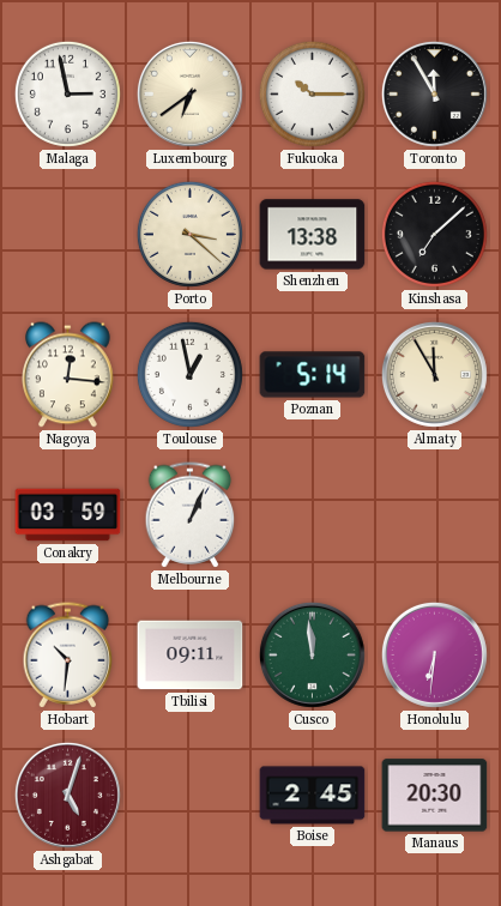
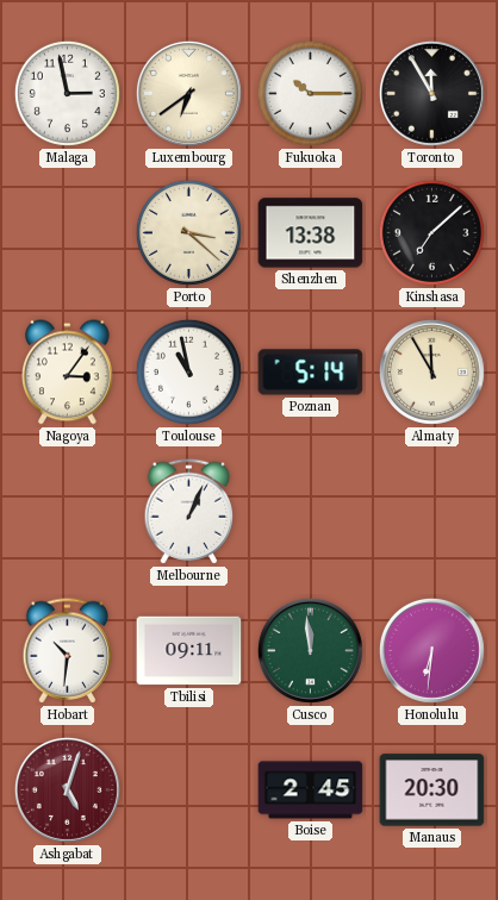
Nagoya: 12:16 -> 3:06 (68, 373)
Toulouse: 12:58 -> 10:58 (188, 371)
Conakry: 03:59 -> none (68, 515)
